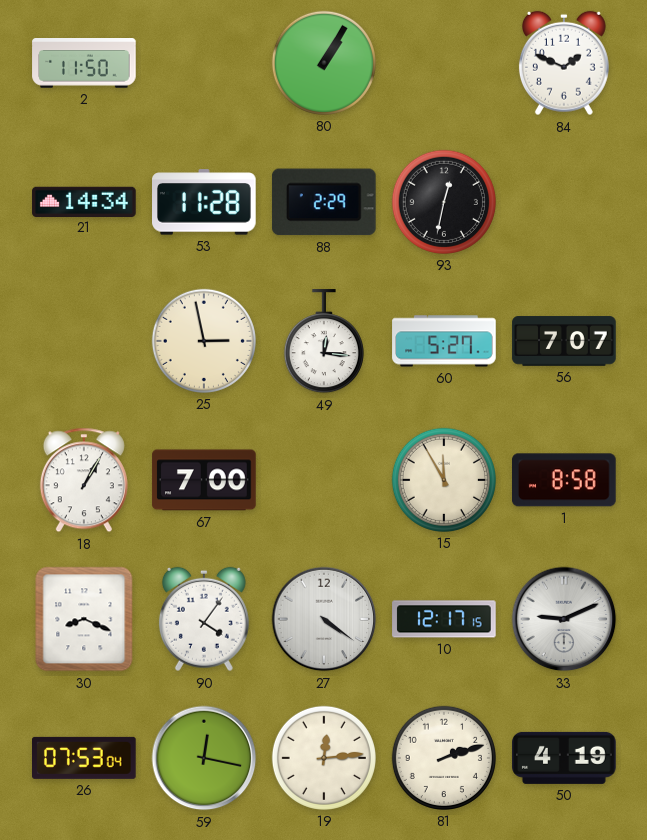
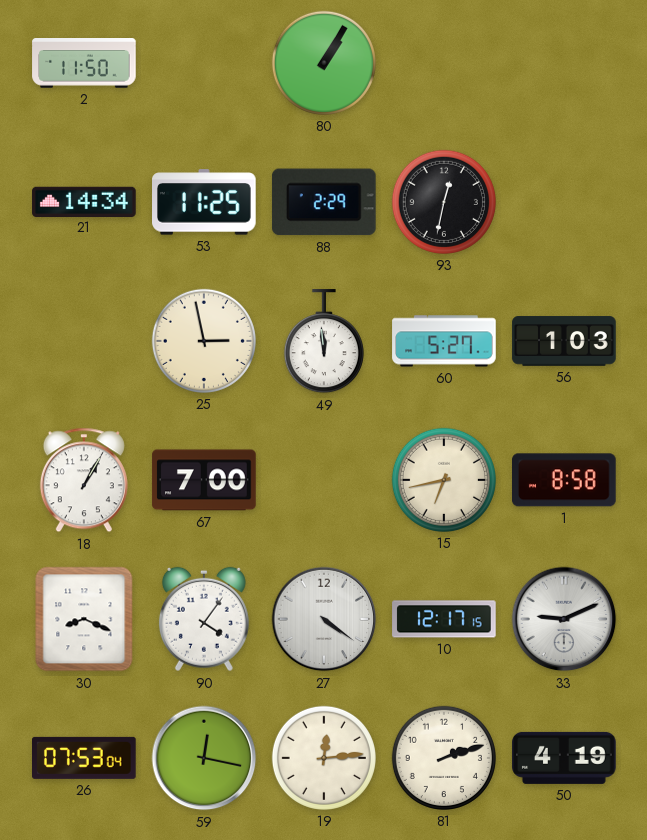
84: 1:49 -> none (564, 63)
53: 11:28 -> 11:25 (205, 202)
49: 12:16 -> 11:59 (324, 342)
56: 7:07 -> 1:03 (564, 341)
15: 11:55 -> 6:43 (444, 480)
